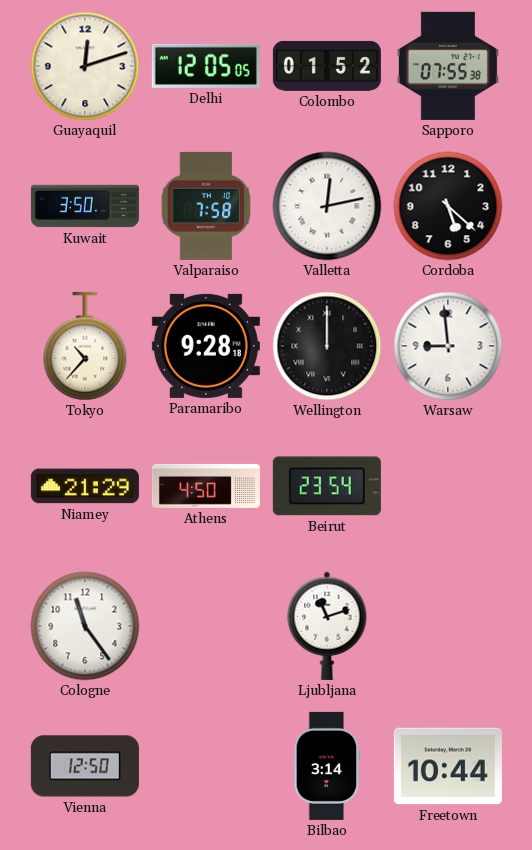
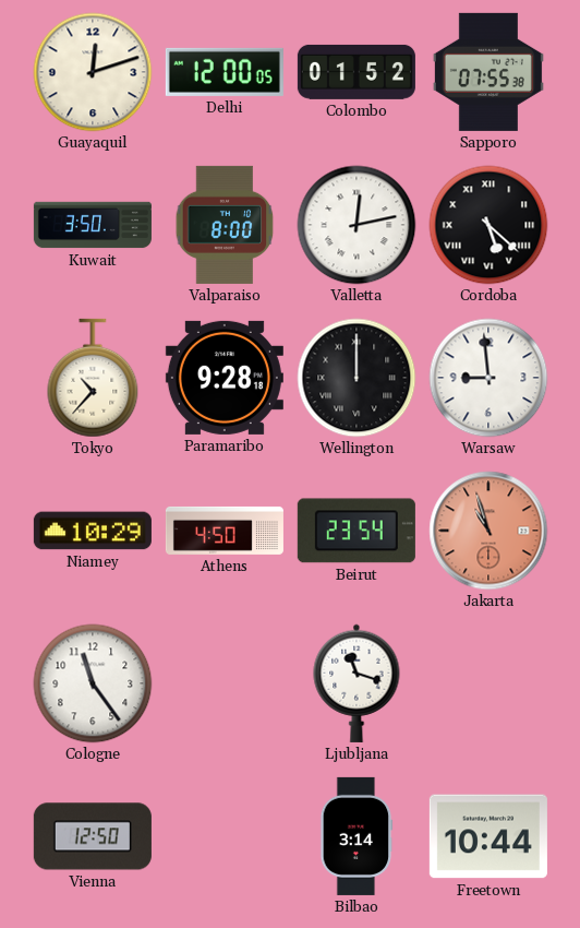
Delhi: 12:05 -> 12:00 (225, 72)
Valparaiso: 7:58 -> 8:00 (225, 225)
Cordoba numerals: Arabic -> Roman (488, 225)
Niamey: 21:29 -> 10:29 (93, 531)
Jakarta: none -> 10:57 (488, 531)
Ljubljana: 11:12 -> 11:18 (357, 683)
